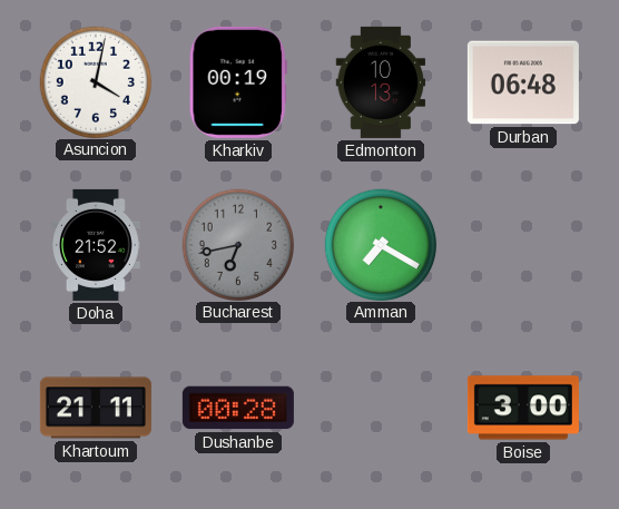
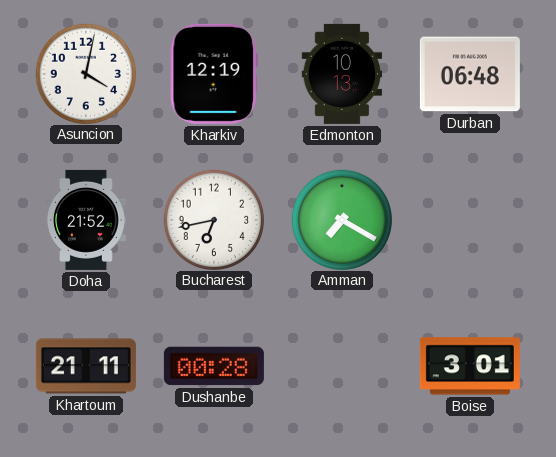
Kharkiv: 00:19 -> 12:19 (214, 74)
Bucharest dial: grey -> white (213, 219)
Boise: 3:00 -> 3:01 (470, 366)
